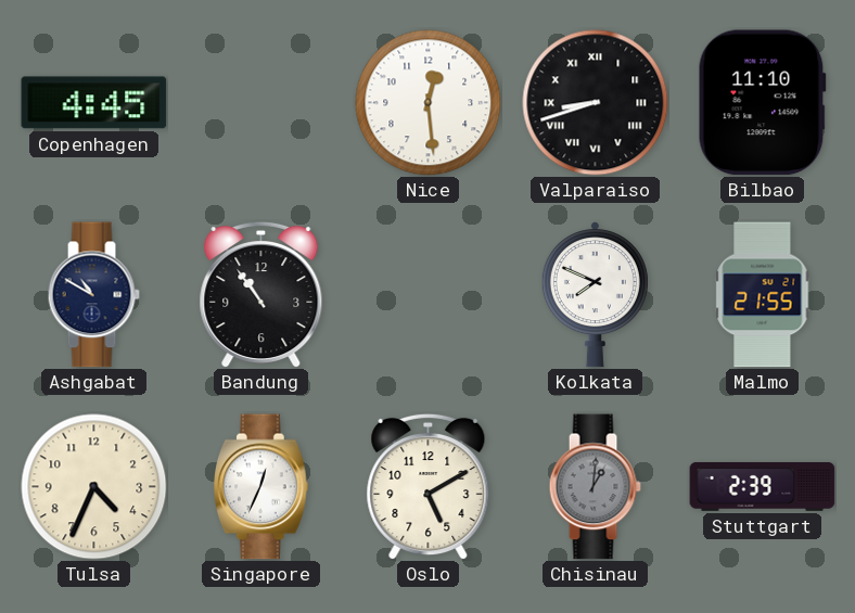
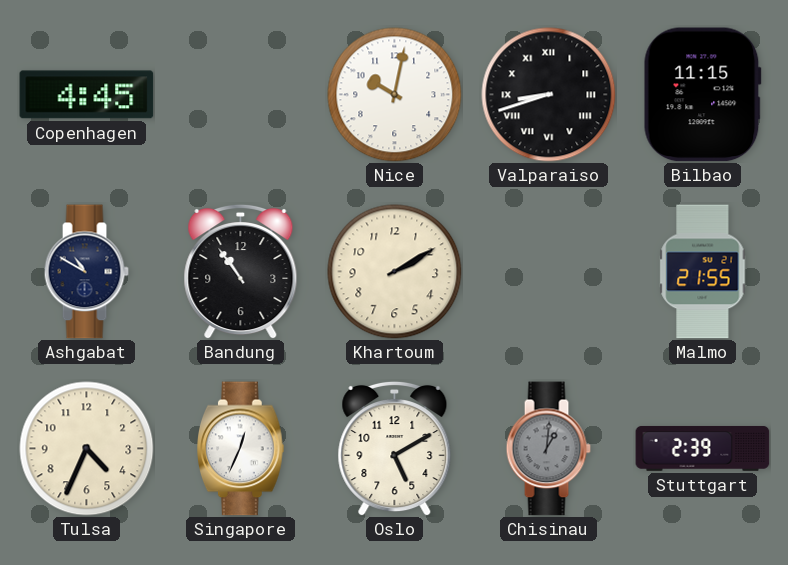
Nice: 12:29 -> 10:02 (395, 95)
Bilbao: 11:10 -> 11:15 (702, 95)
Khartoum: none -> 2:10 (395, 272)
Kolkata: 7:49 -> none (595, 295)
